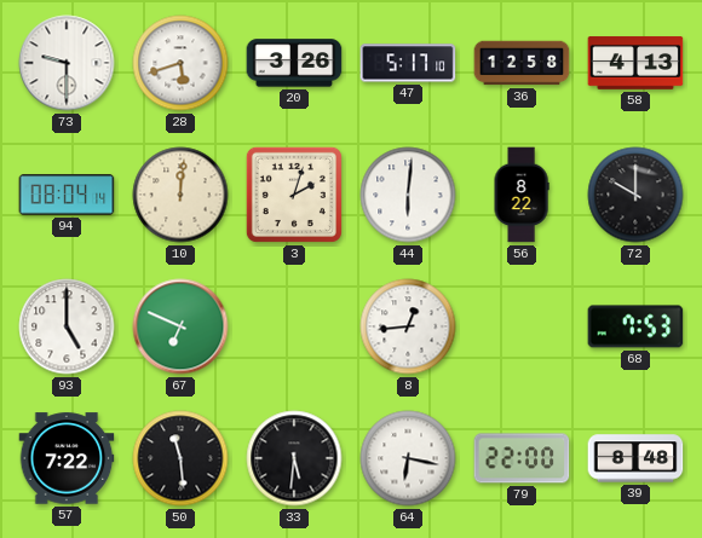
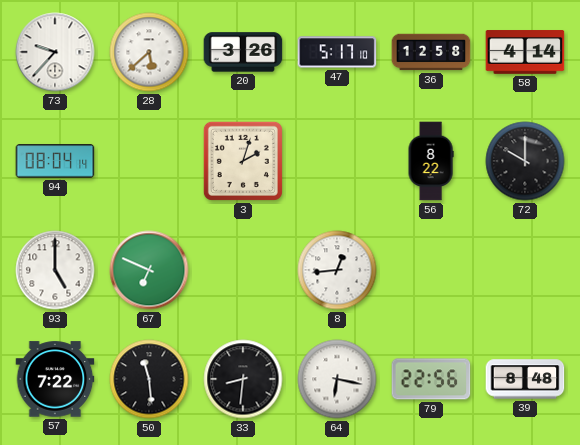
73: 9:30 -> 9:37 (55, 52)
28: 5:42 -> 5:38 (149, 52)
58: 4:13 -> 4:14 (525, 52)
10: 12:01 -> none (180, 195)
44: 6:01 -> none (408, 195)
68: 7:53 -> none (635, 326)
33: 5:31 -> 8:31 (243, 379)
79: 22:00 -> 22:56 (431, 379)
